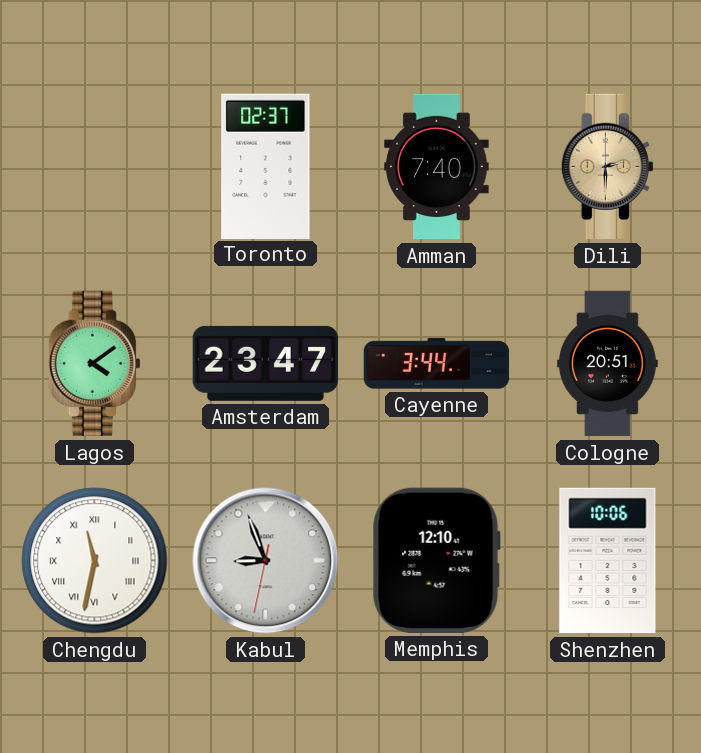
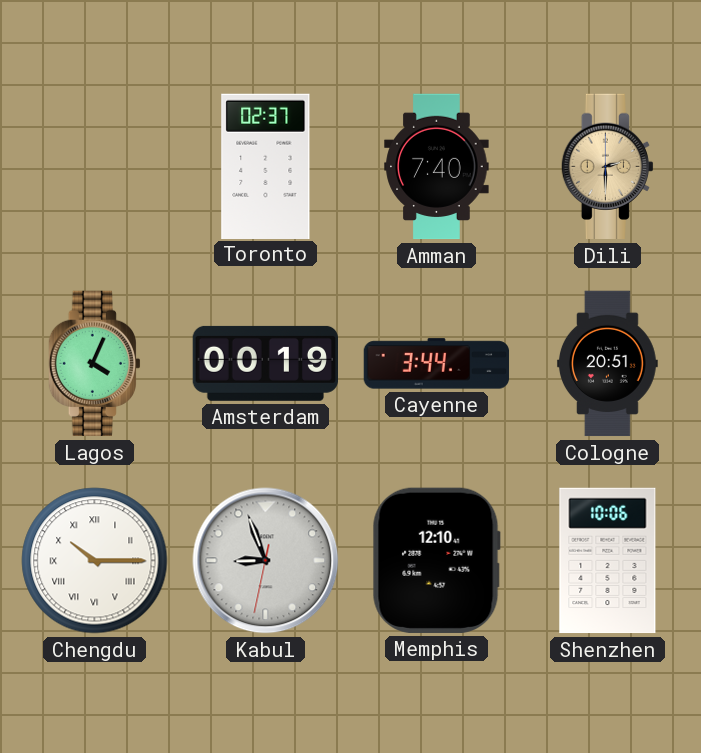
Lagos: 4:09 -> 4:04 (94, 364)
Amsterdam: 23:47 -> 00:19 (265, 363)
Chengdu: 11:32 -> 10:15 (95, 561)
